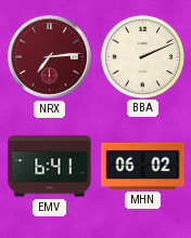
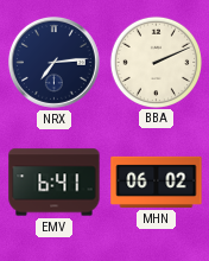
NRX dial: burgundy -> navy (53, 62)
